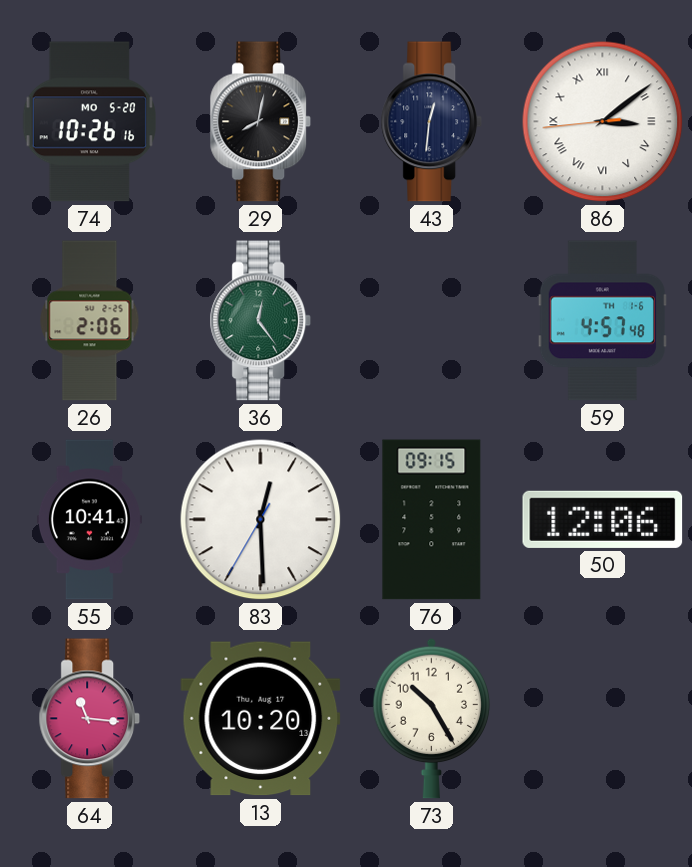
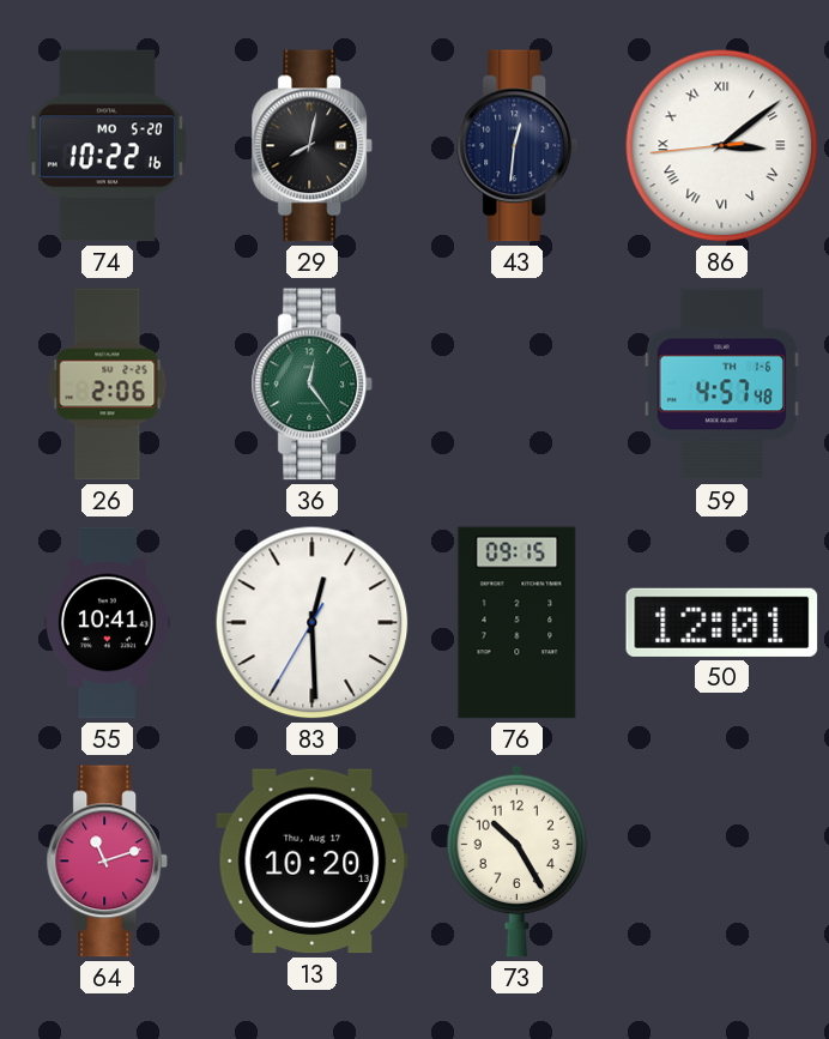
74: 10:26 -> 10:22 (107, 146)
50: 12:06 -> 12:01 (722, 622)
64: 11:16 -> 11:12 (108, 862)
